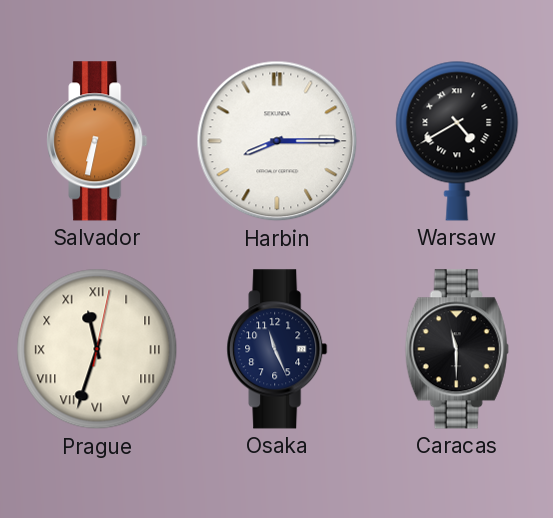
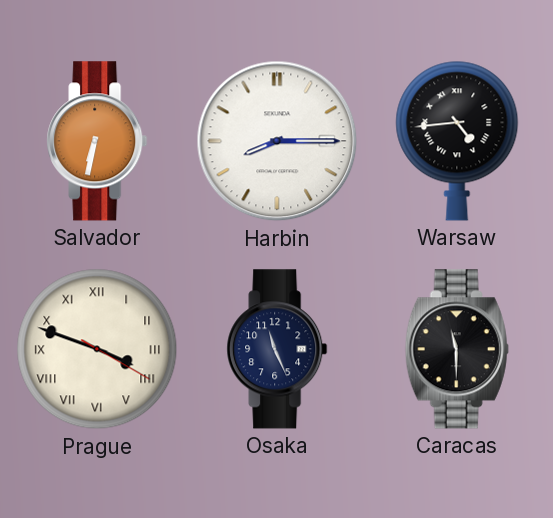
Warsaw: 4:40 -> 4:44 (457, 141)
Prague: 11:33 -> 3:48 (97, 349)
